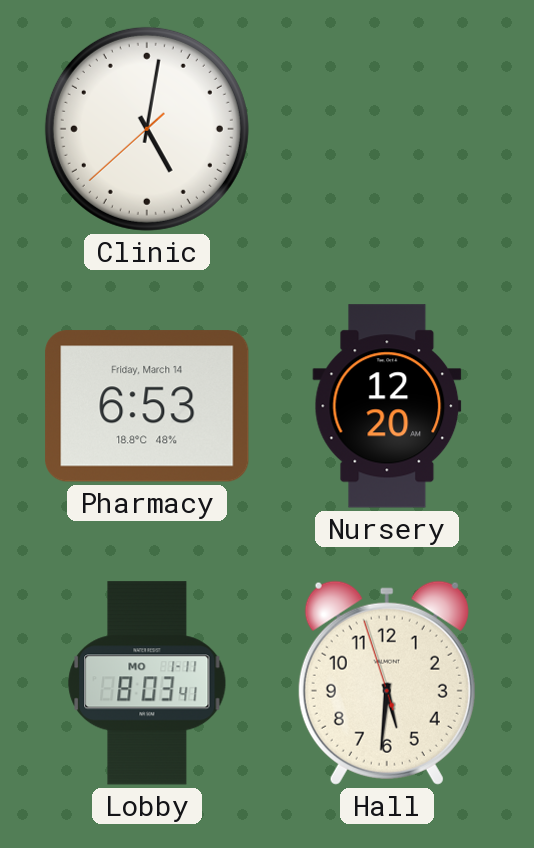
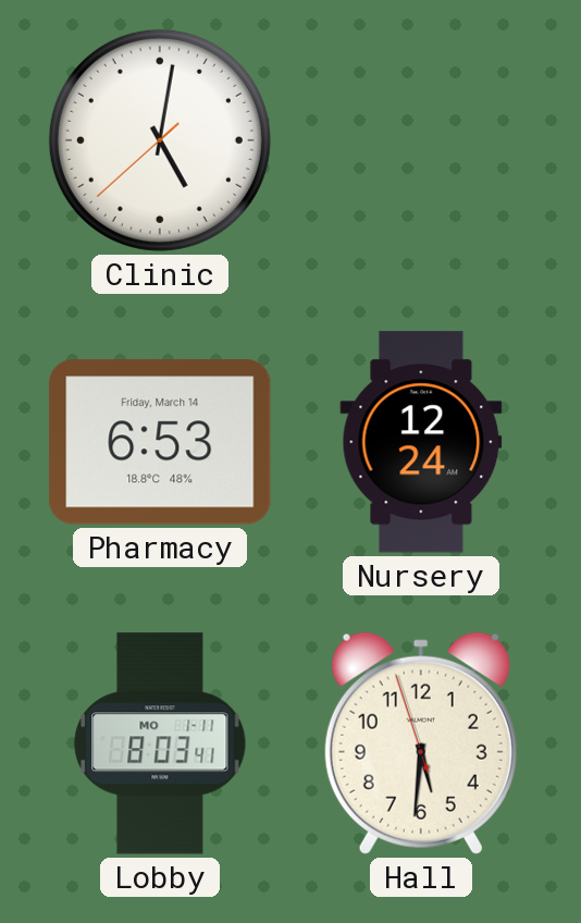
Nursery: 12:20 -> 12:24 (421, 442)
